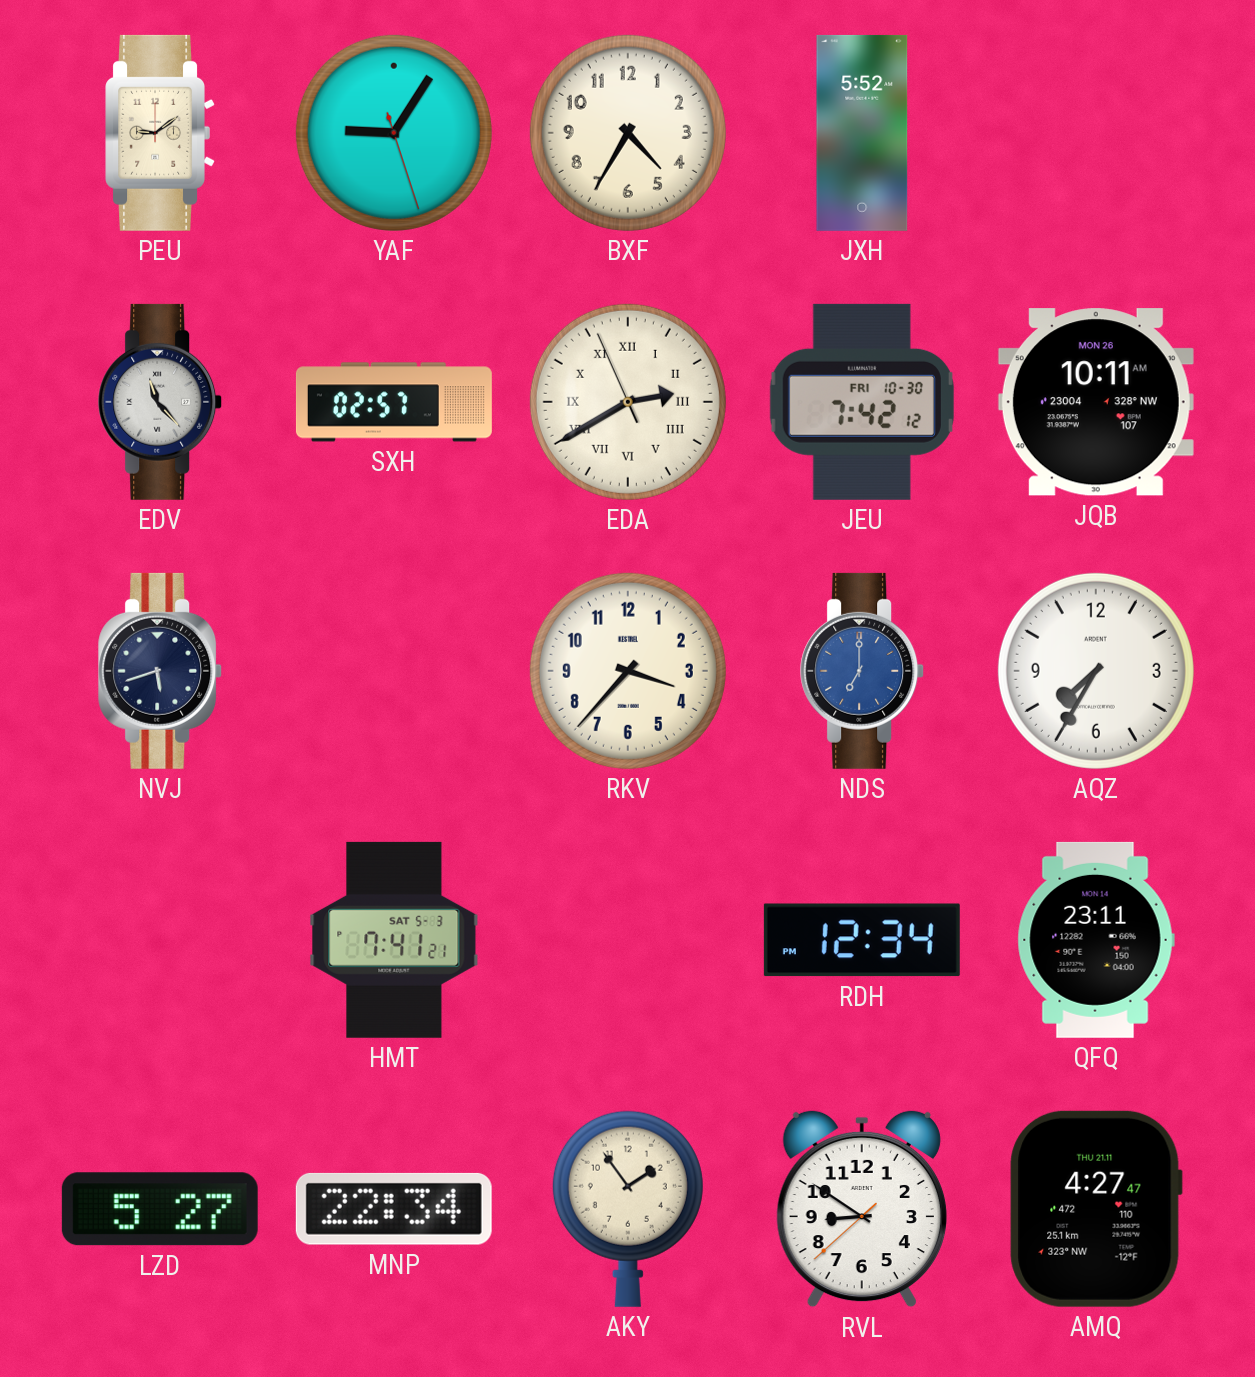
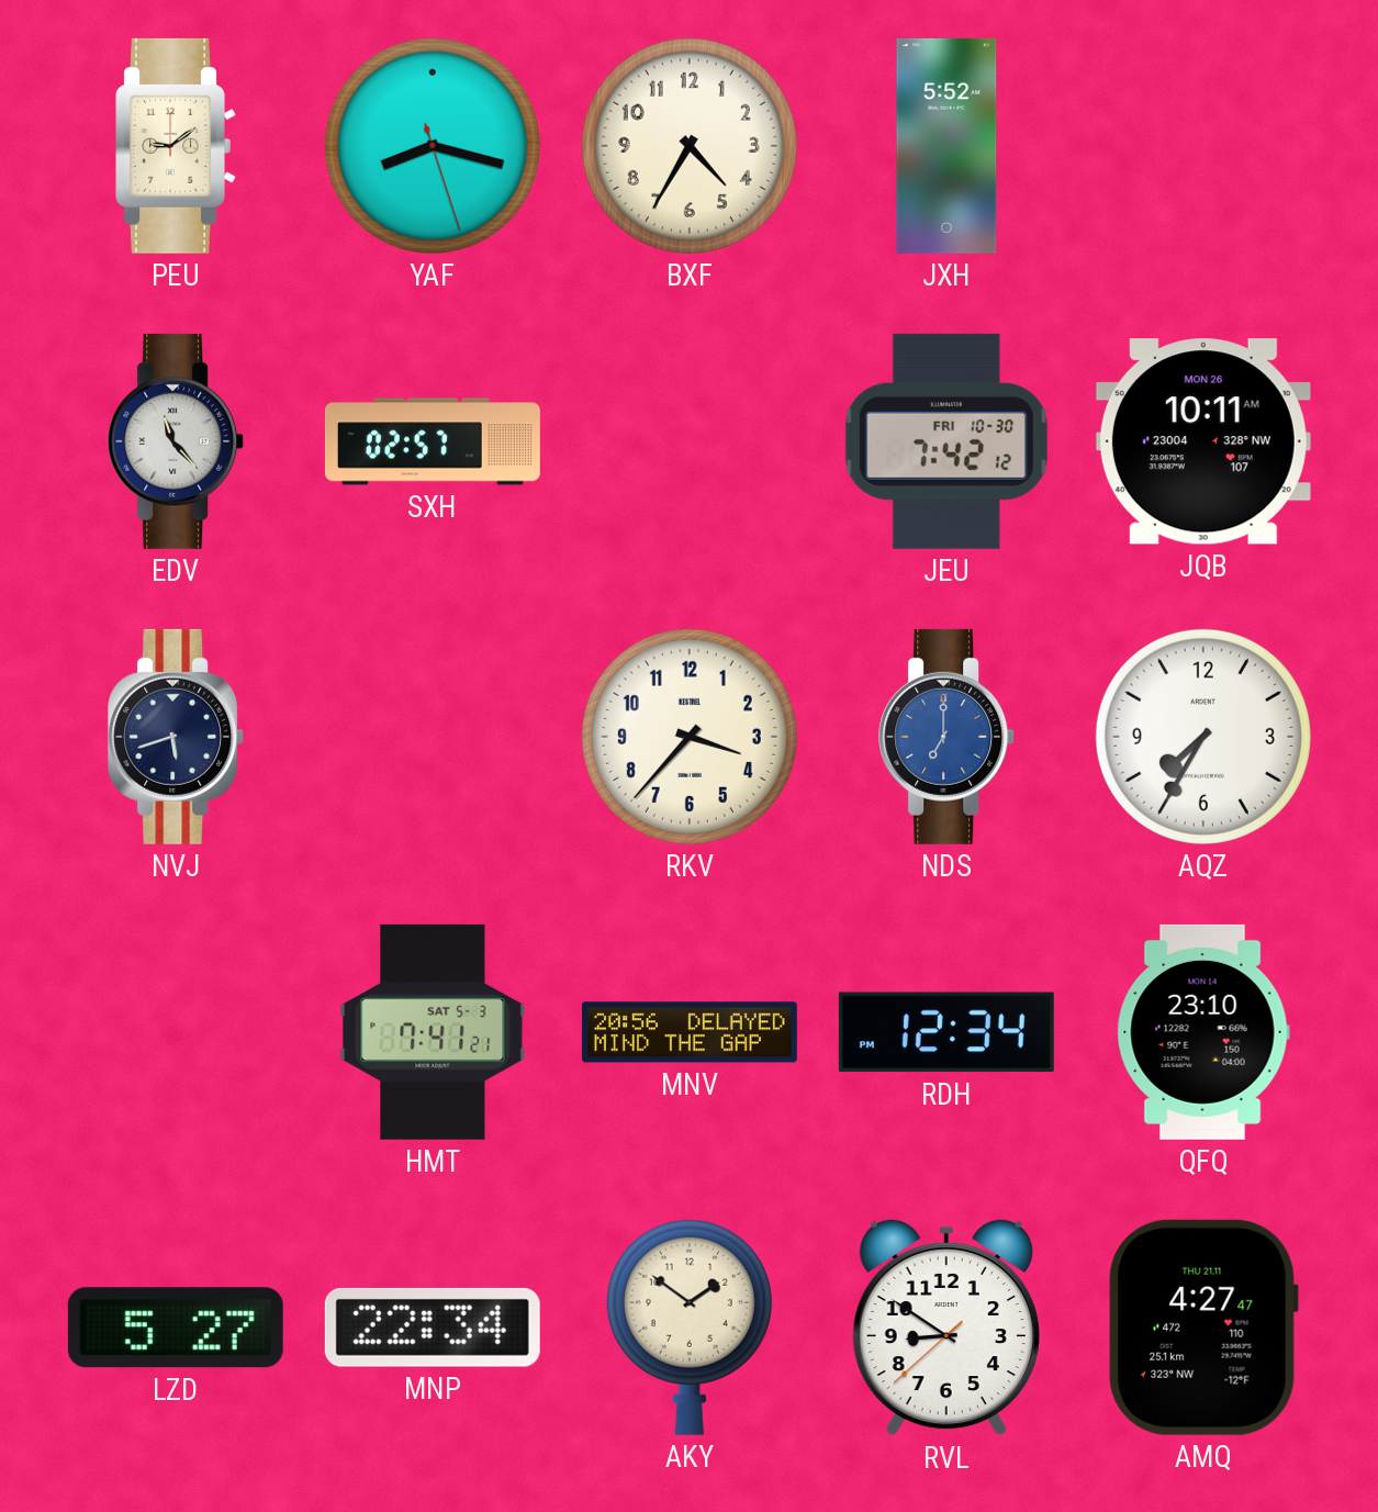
YAF: 9:05 -> 8:17 (433, 146)
EDA: 2:39 -> none (628, 402)
MNV: none -> 20:56 (690, 1032)
QFQ: 23:11 -> 23:10 (1203, 1032)
AKY: 1:54 -> 1:51 (690, 1328)
